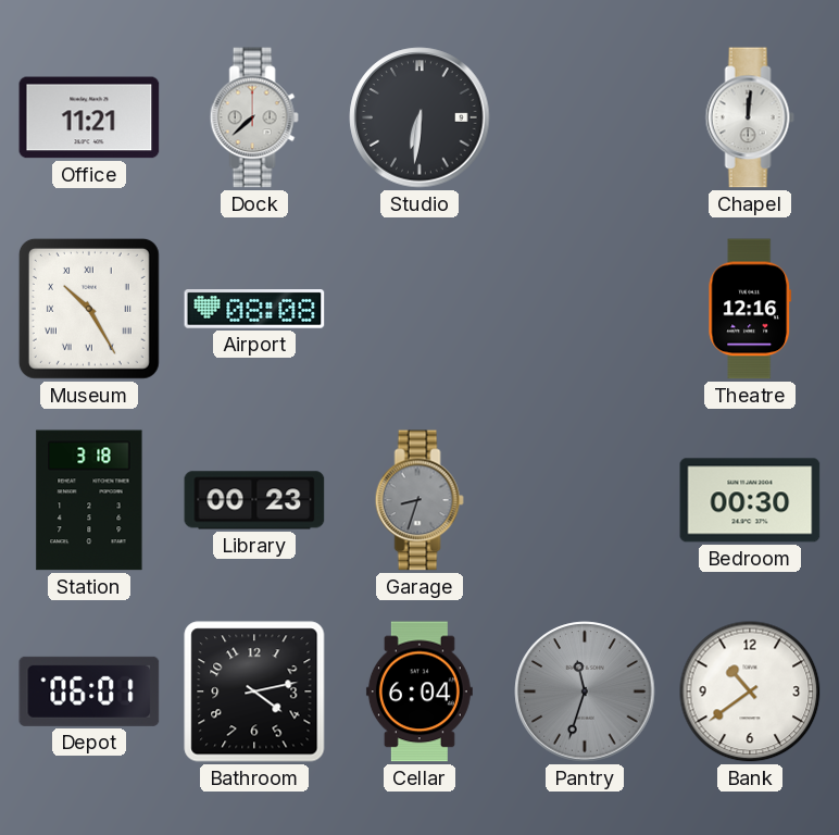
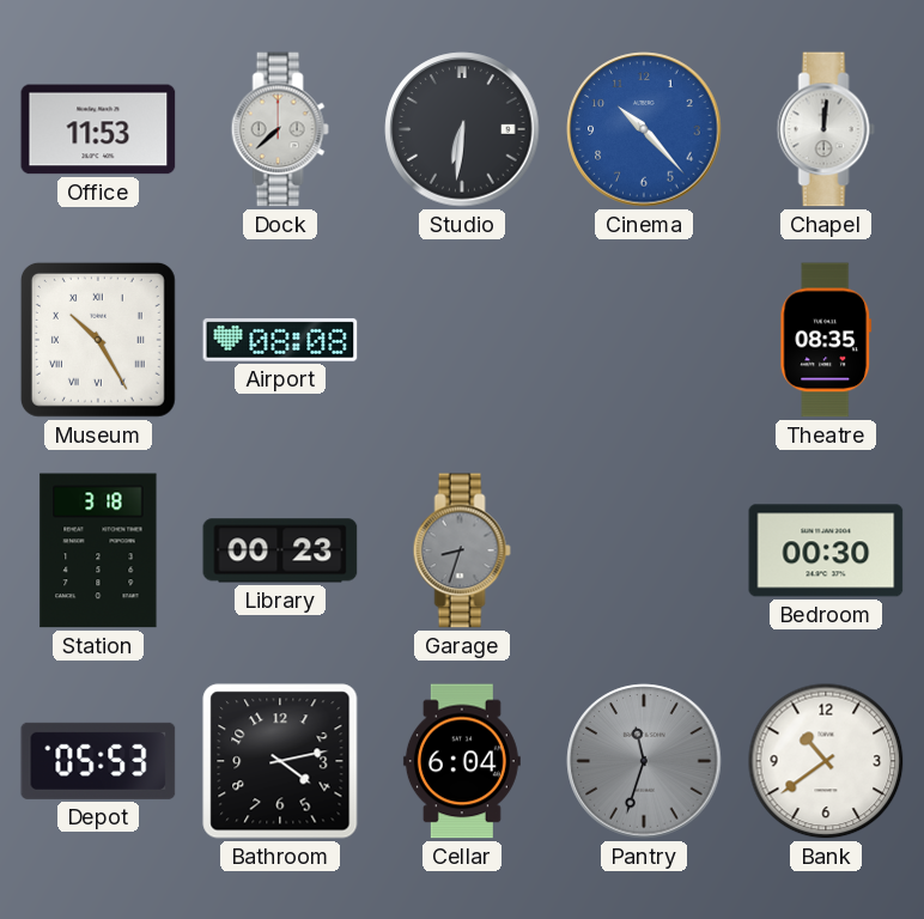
Office: 11:21 -> 11:53 (98, 129)
Cinema: none -> 10:23 (644, 129)
Theatre: 12:16 -> 08:35 (826, 340)
Depot: 06:01 -> 05:53 (98, 761)
